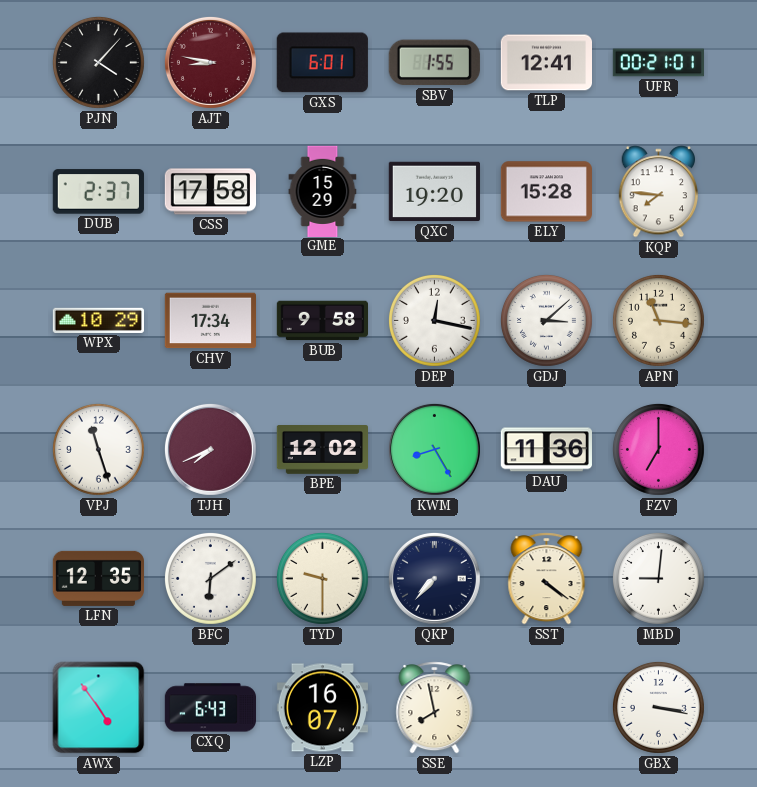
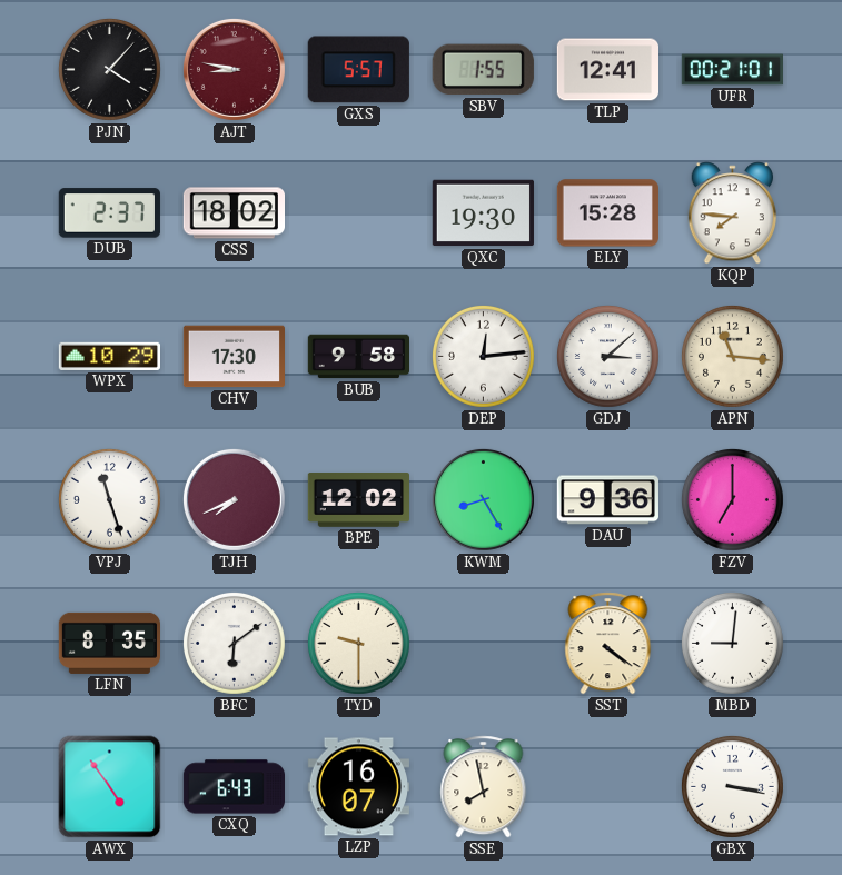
GXS: 6:01 -> 5:57 (358, 70)
CSS: 17:58 -> 18:02 (234, 213)
GME: 15:29 -> none (323, 191)
QXC: 19:20 -> 19:30 (483, 213)
CHV: 17:34 -> 17:30 (234, 357)
DEP: 12:17 -> 12:14 (483, 356)
DAU: 11:36 -> 9:36 (607, 500)
LFN: 12:35 -> 8:35 (109, 643)
QKP: 7:37 -> none (434, 578)
